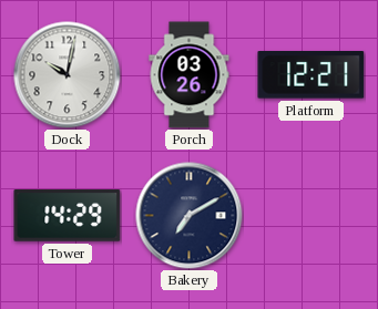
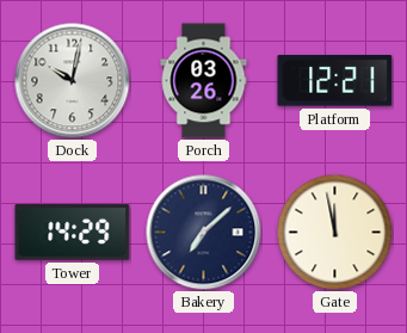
Bakery: 7:10 -> 7:08 (204, 233)
Gate: none -> 11:58 (334, 232)
